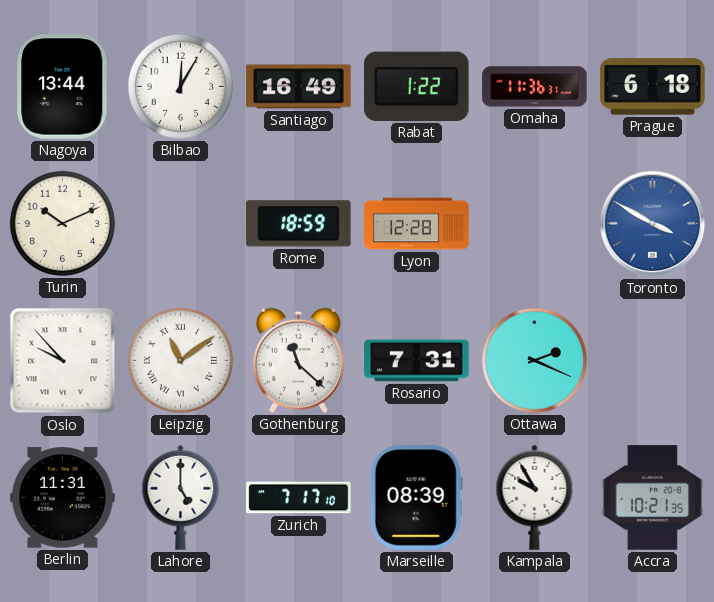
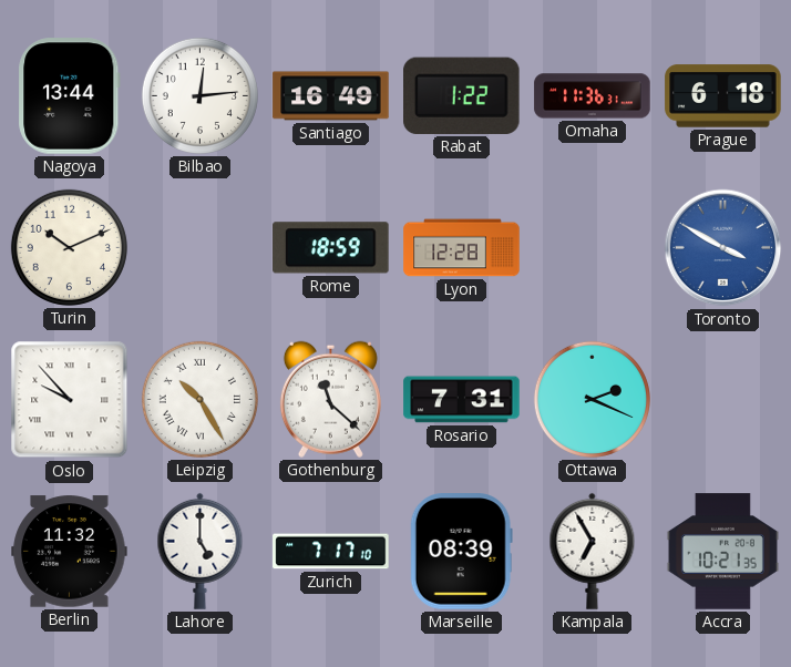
Bilbao: 12:05 -> 12:14 (199, 95)
Leipzig: 11:09 -> 10:25 (199, 399)
Berlin: 11:31 -> 11:32 (70, 552)
Kampala: 9:55 -> 6:55 (593, 551)
